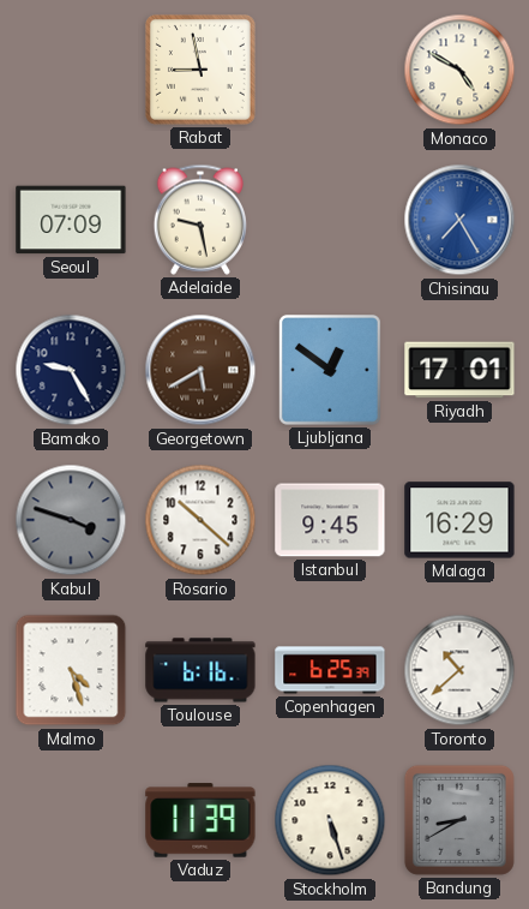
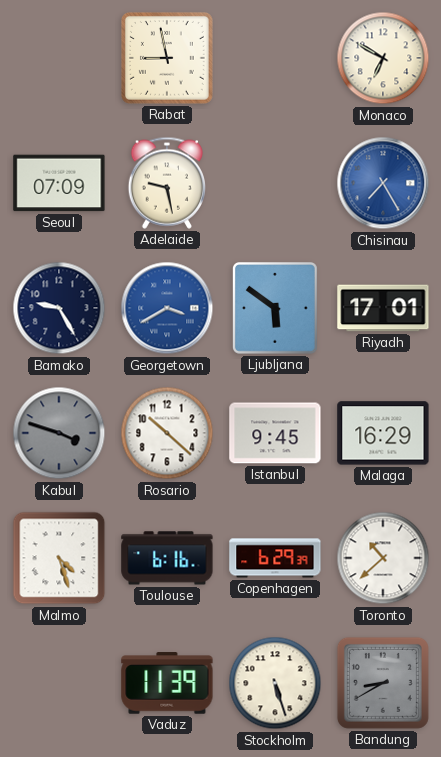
Monaco: 4:50 -> 6:50 (383, 58)
Georgetown: 5:40 -> 3:40 (167, 308)
Georgetown dial: brown -> blue (167, 308)
Ljubljana: 12:51 -> 5:51 (275, 309)
Copenhagen: 6:25 -> 6:29 (275, 558)
